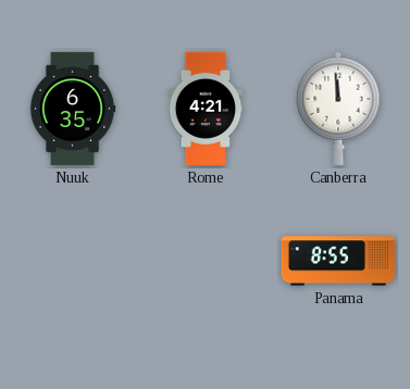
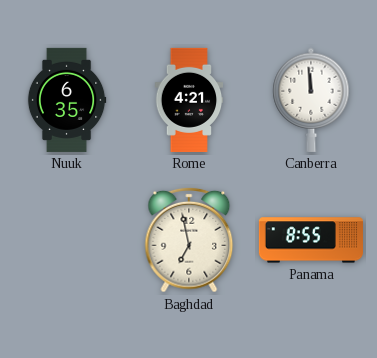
Baghdad: none -> 6:58 (189, 240)
